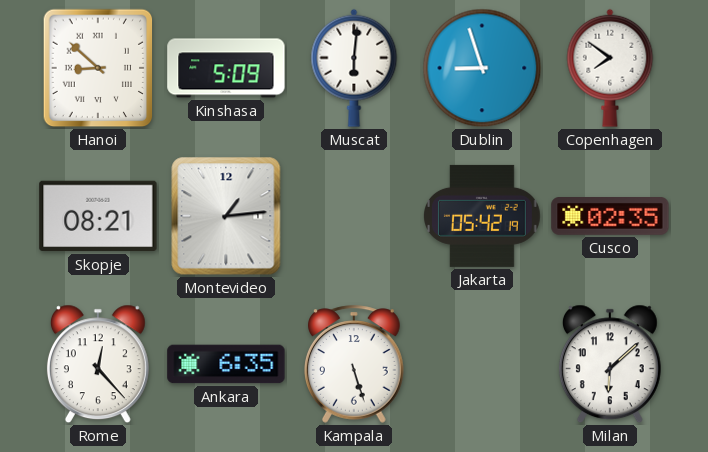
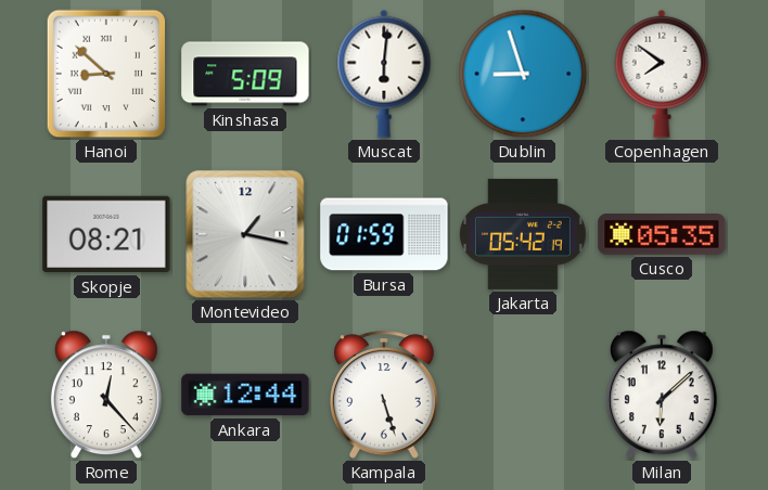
Montevideo: 1:14 -> 1:17 (245, 234)
Bursa: none -> 01:59 (384, 234)
Cusco: 02:35 -> 05:35 (662, 235)
Ankara: 6:35 -> 12:44 (245, 395)
